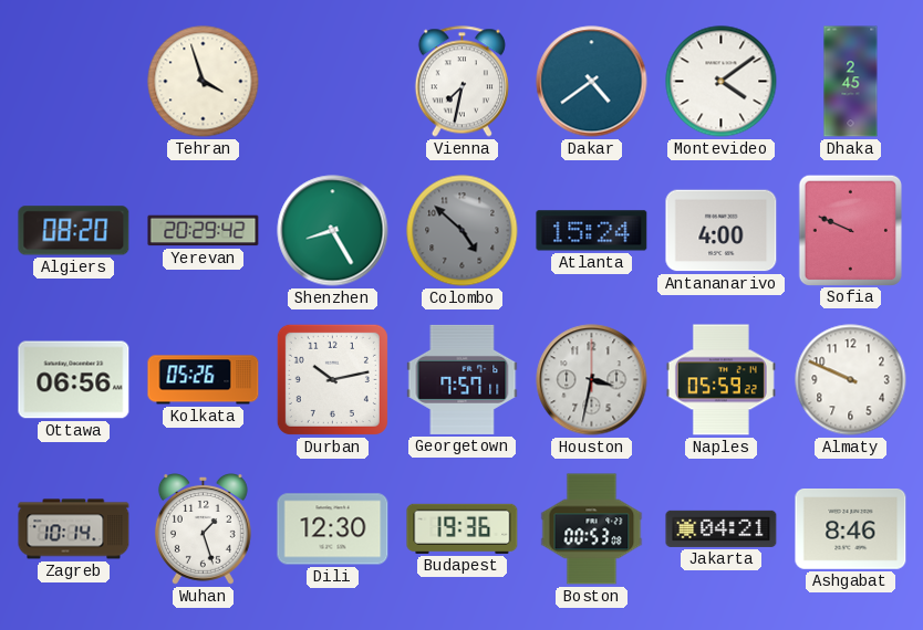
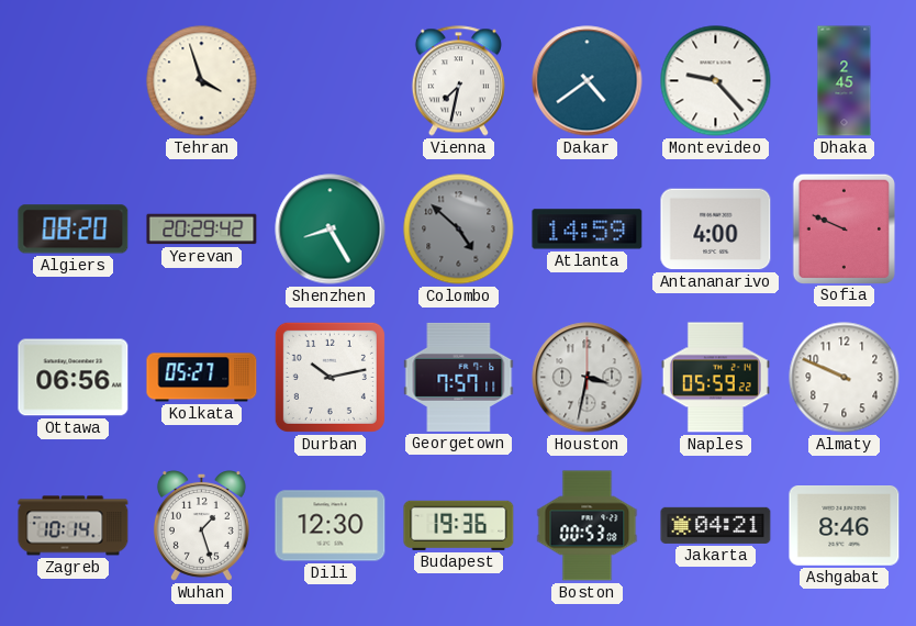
Montevideo: 4:09 -> 9:23 (716, 81)
Atlanta: 15:24 -> 14:59 (588, 230)
Kolkata: 05:26 -> 05:27 (202, 378)
